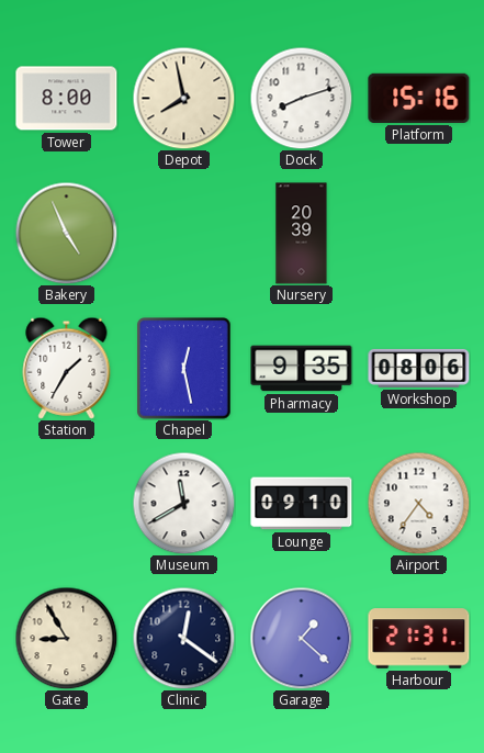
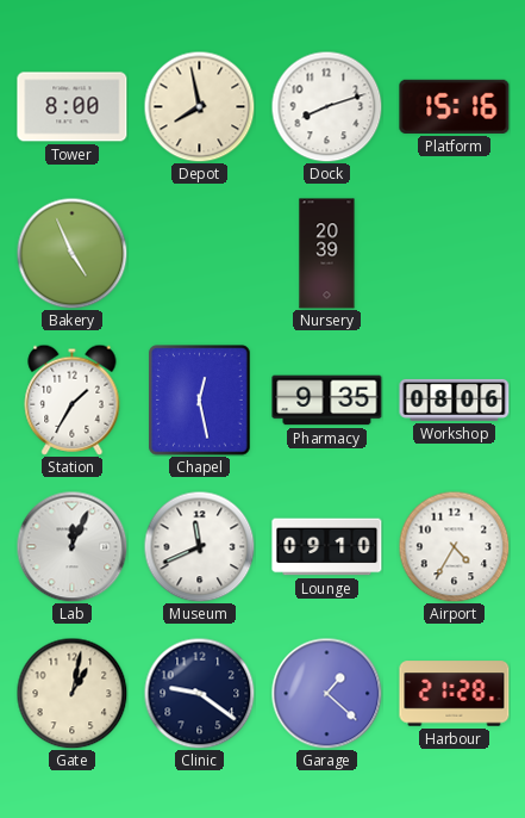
Lab: none -> 12:04 (71, 546)
Museum: 11:40 -> 11:41 (199, 546)
Airport: 4:36 -> 4:35 (454, 546)
Gate: 8:55 -> 1:02 (71, 693)
Clinic: 12:21 -> 9:21 (199, 693)
Harbour: 21:31 -> 21:28 (455, 694)
